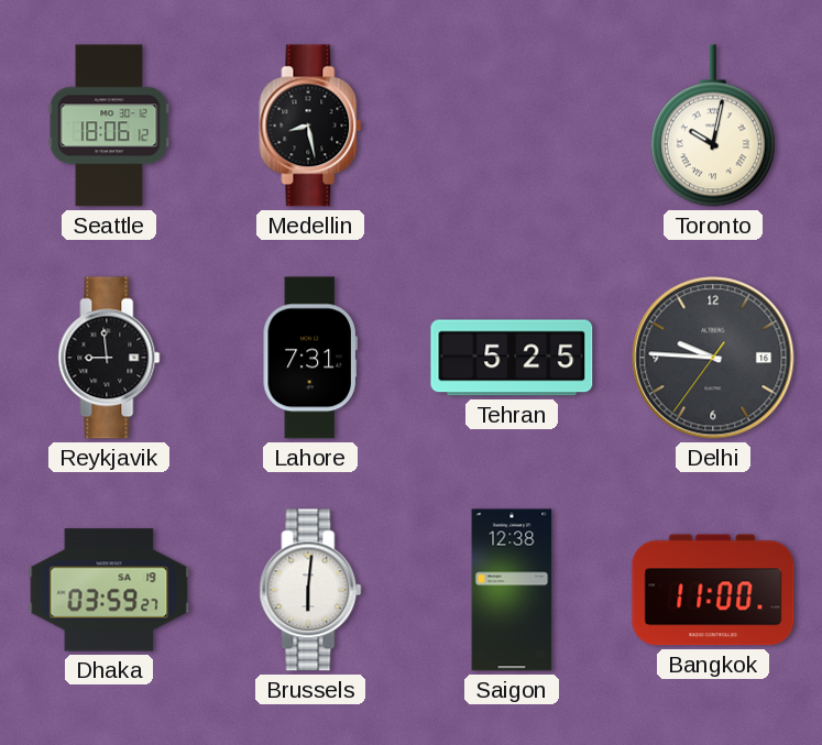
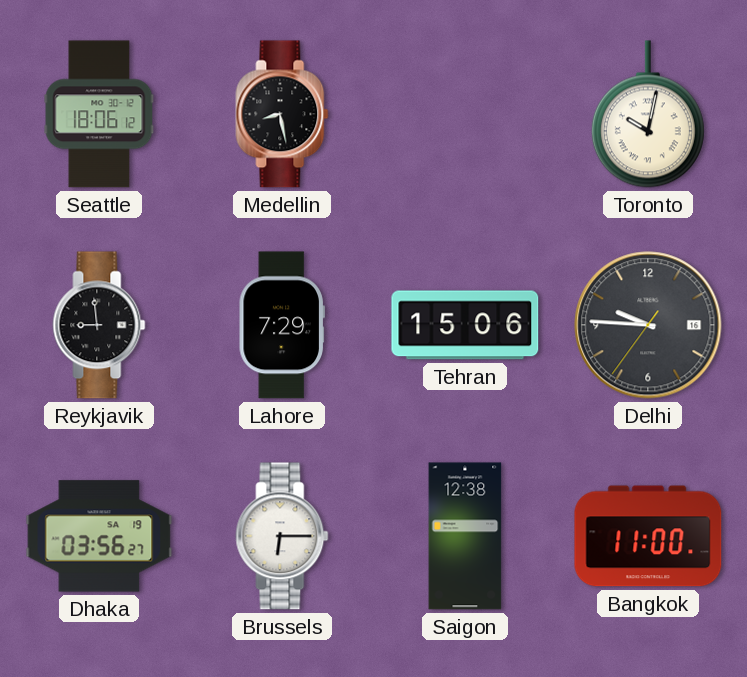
Lahore: 7:31 -> 7:29 (282, 325)
Tehran: 5:25 -> 15:06 (465, 325)
Dhaka: 03:59 -> 03:56 (99, 536)
Brussels: 6:01 -> 6:15 (282, 536)
